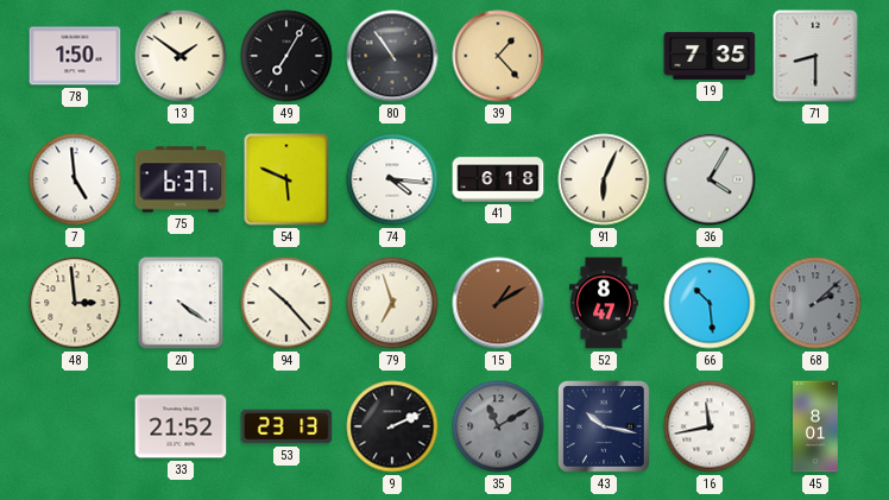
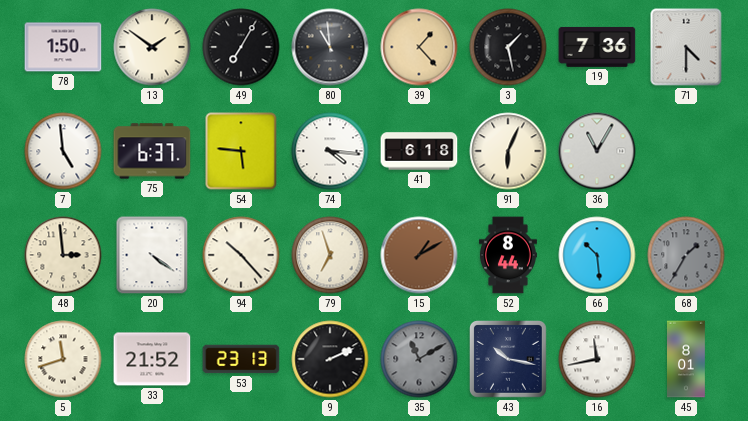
80: 10:54 -> 10:59 (330, 47)
3: none -> 1:28 (508, 47)
19: 7:35 -> 7:36 (597, 47)
71: 8:30 -> 4:30 (686, 47)
54: 5:49 -> 5:46 (241, 151)
36: 4:05 -> 11:05 (597, 151)
52: 8:47 -> 8:44 (508, 255)
68: 2:08 -> 1:35 (686, 255)
5: none -> 11:42 (63, 359)
